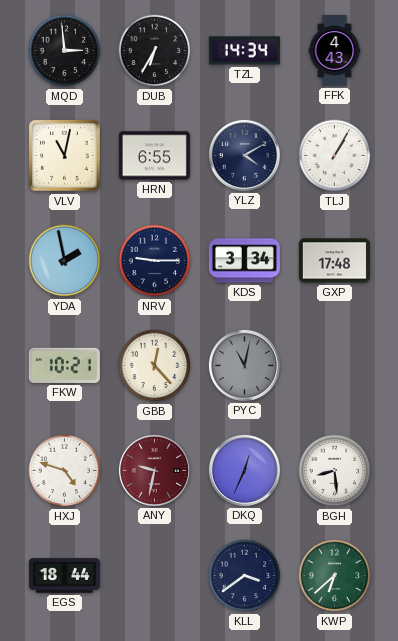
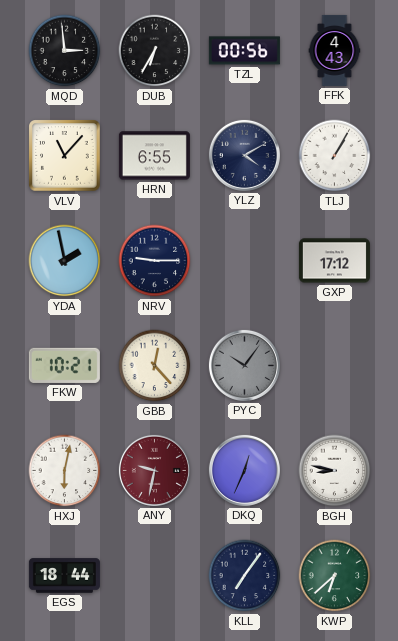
TZL: 14:34 -> 00:56 (244, 51)
VLV: 11:02 -> 11:07 (65, 156)
KDS: 3:34 -> none (244, 261)
GXP: 17:48 -> 17:12 (334, 261)
PYC: 11:02 -> 10:06 (244, 365)
HXJ: 4:48 -> 6:02 (65, 471)
BGH: 8:29 -> 8:47 (335, 471)
KLL: 3:39 -> 7:06 (245, 576)
